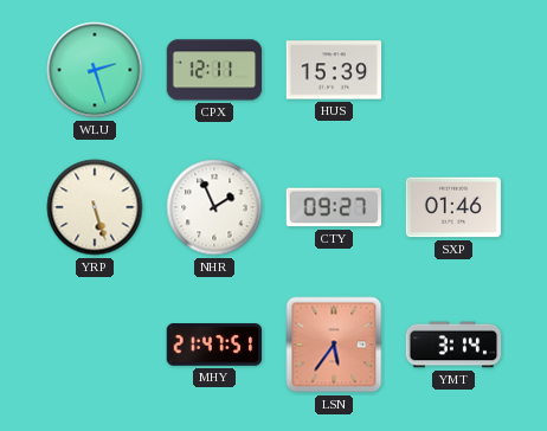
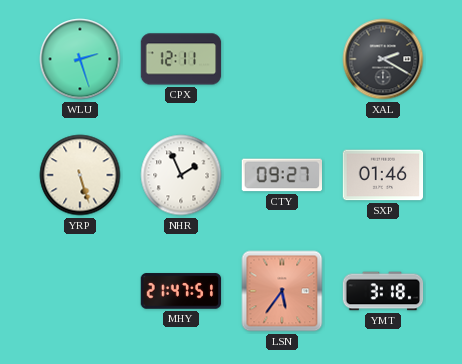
HUS: 15:39 -> none (334, 70)
XAL: none -> 2:20 (383, 59)
YMT: 3:14 -> 3:18 (383, 291)
